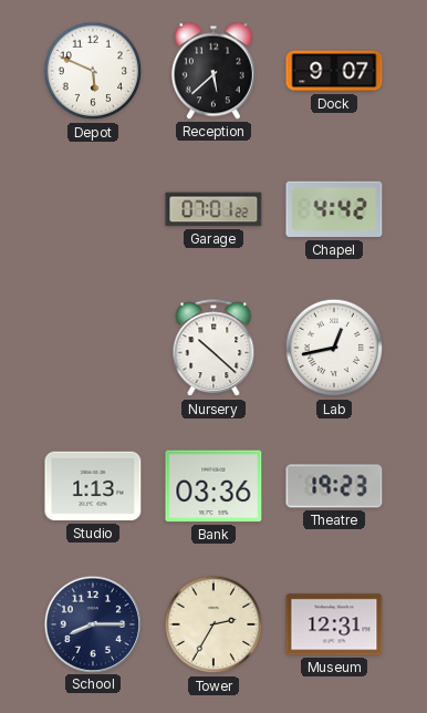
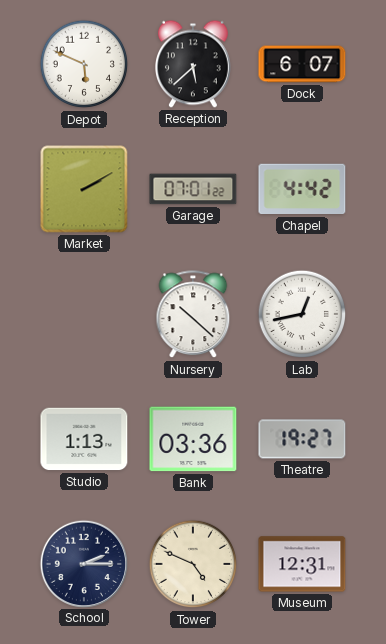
Dock: 9:07 -> 6:07 (302, 64)
Market: none -> 2:10 (84, 189)
Theatre: 19:23 -> 19:27 (302, 439)
School: 8:15 -> 2:15 (83, 563)
Tower: 2:35 -> 4:49 (193, 564)
